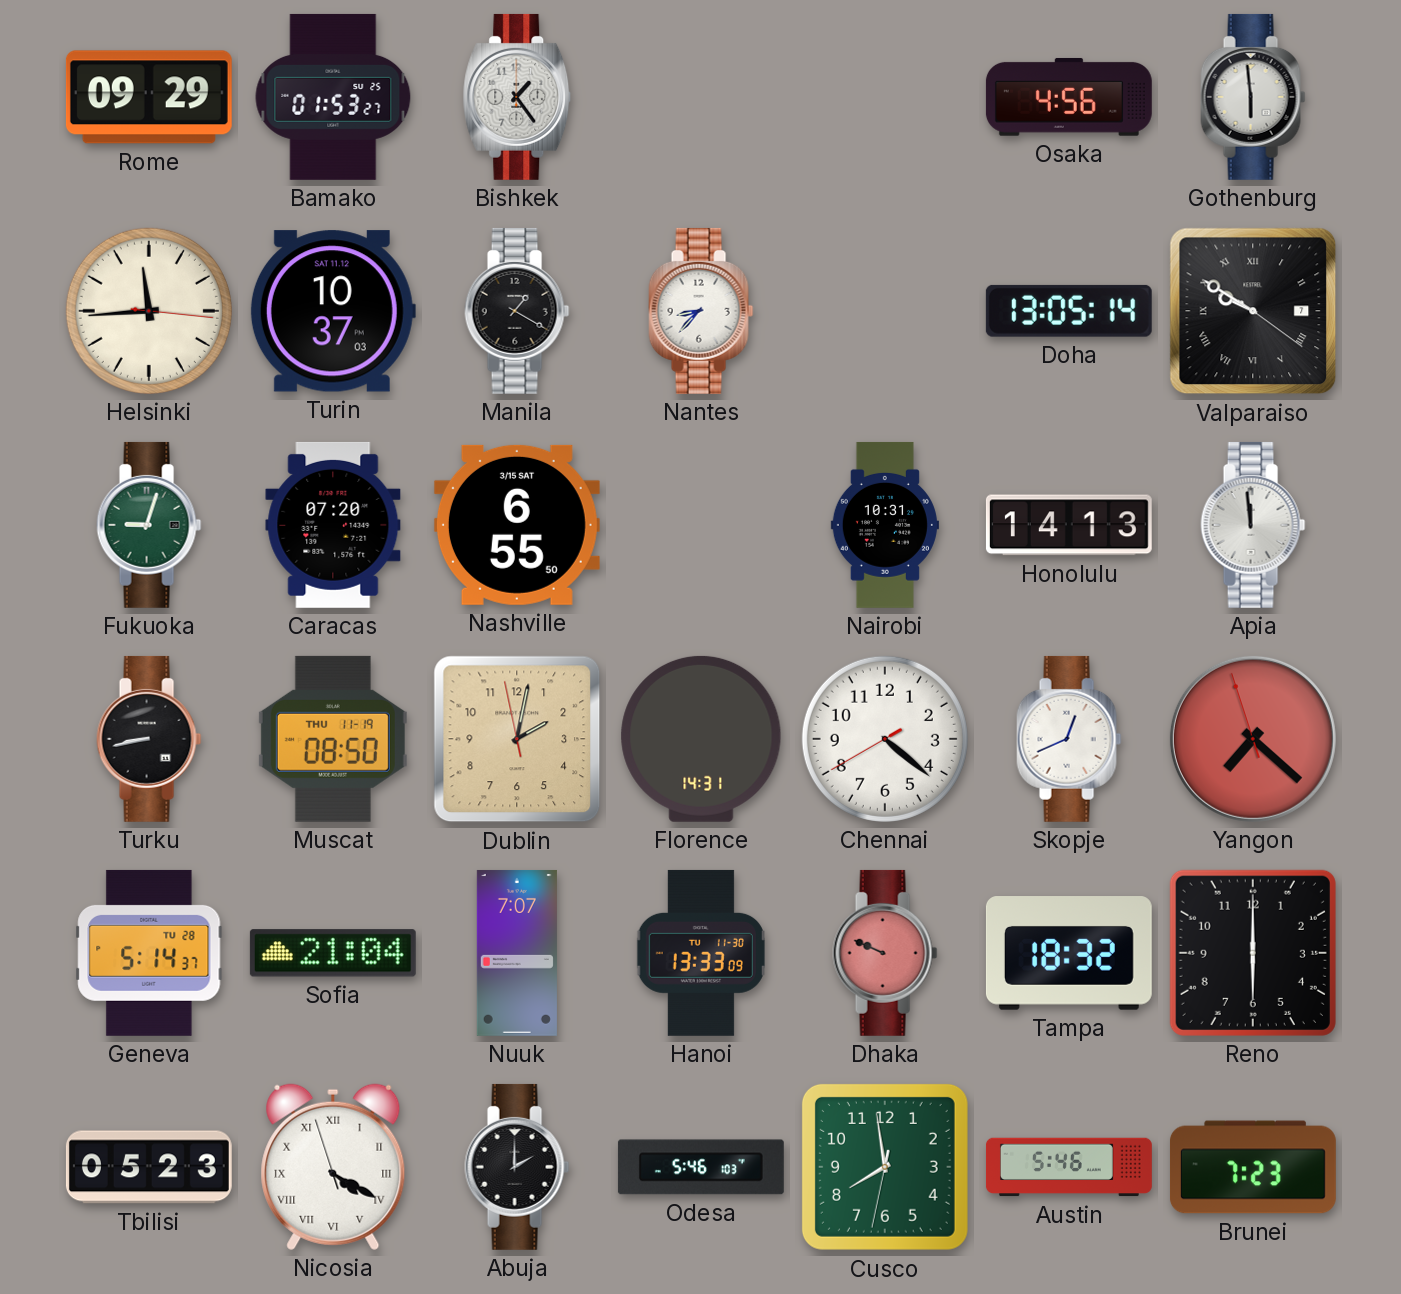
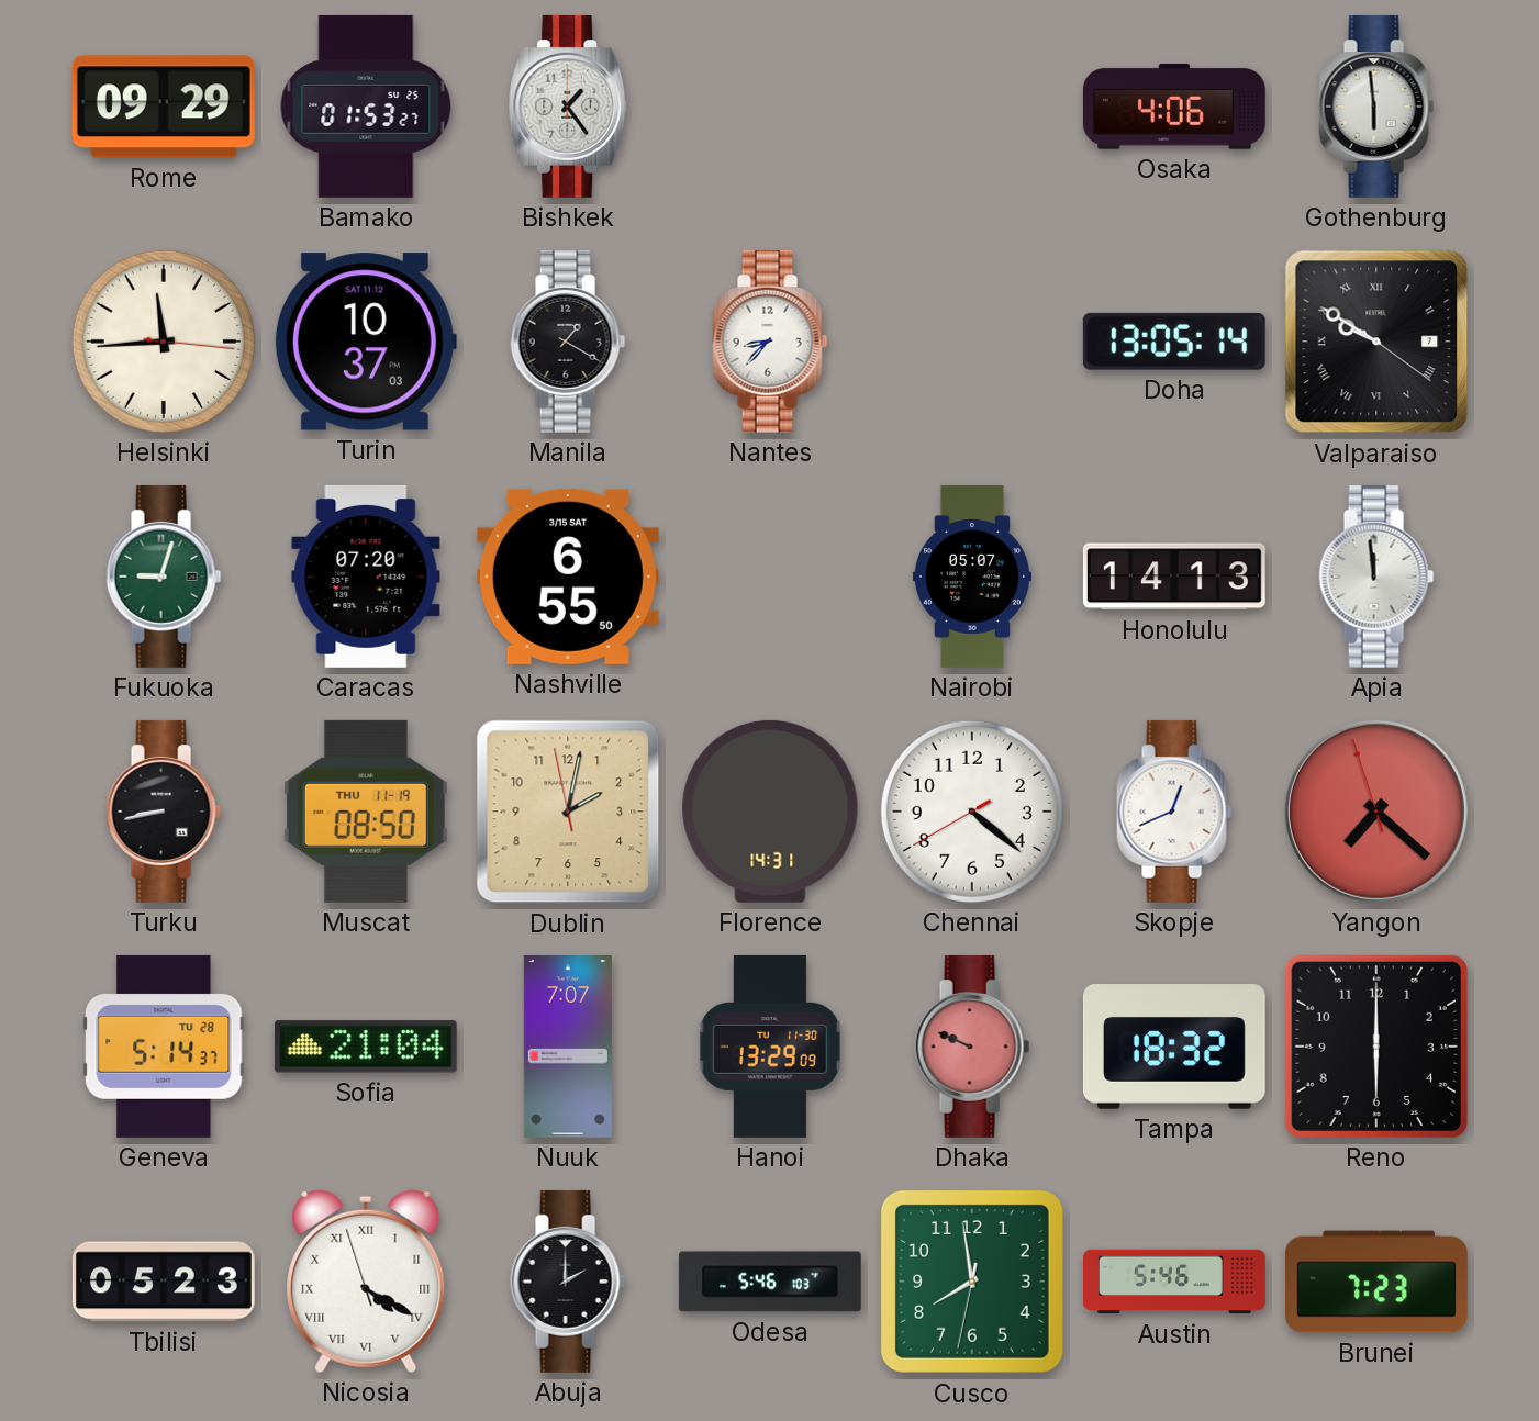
Osaka: 4:56 -> 4:06 (1174, 107)
Nairobi: 10:31 -> 05:07 (972, 577)
Hanoi: 13:33 -> 13:29 (770, 1047)
